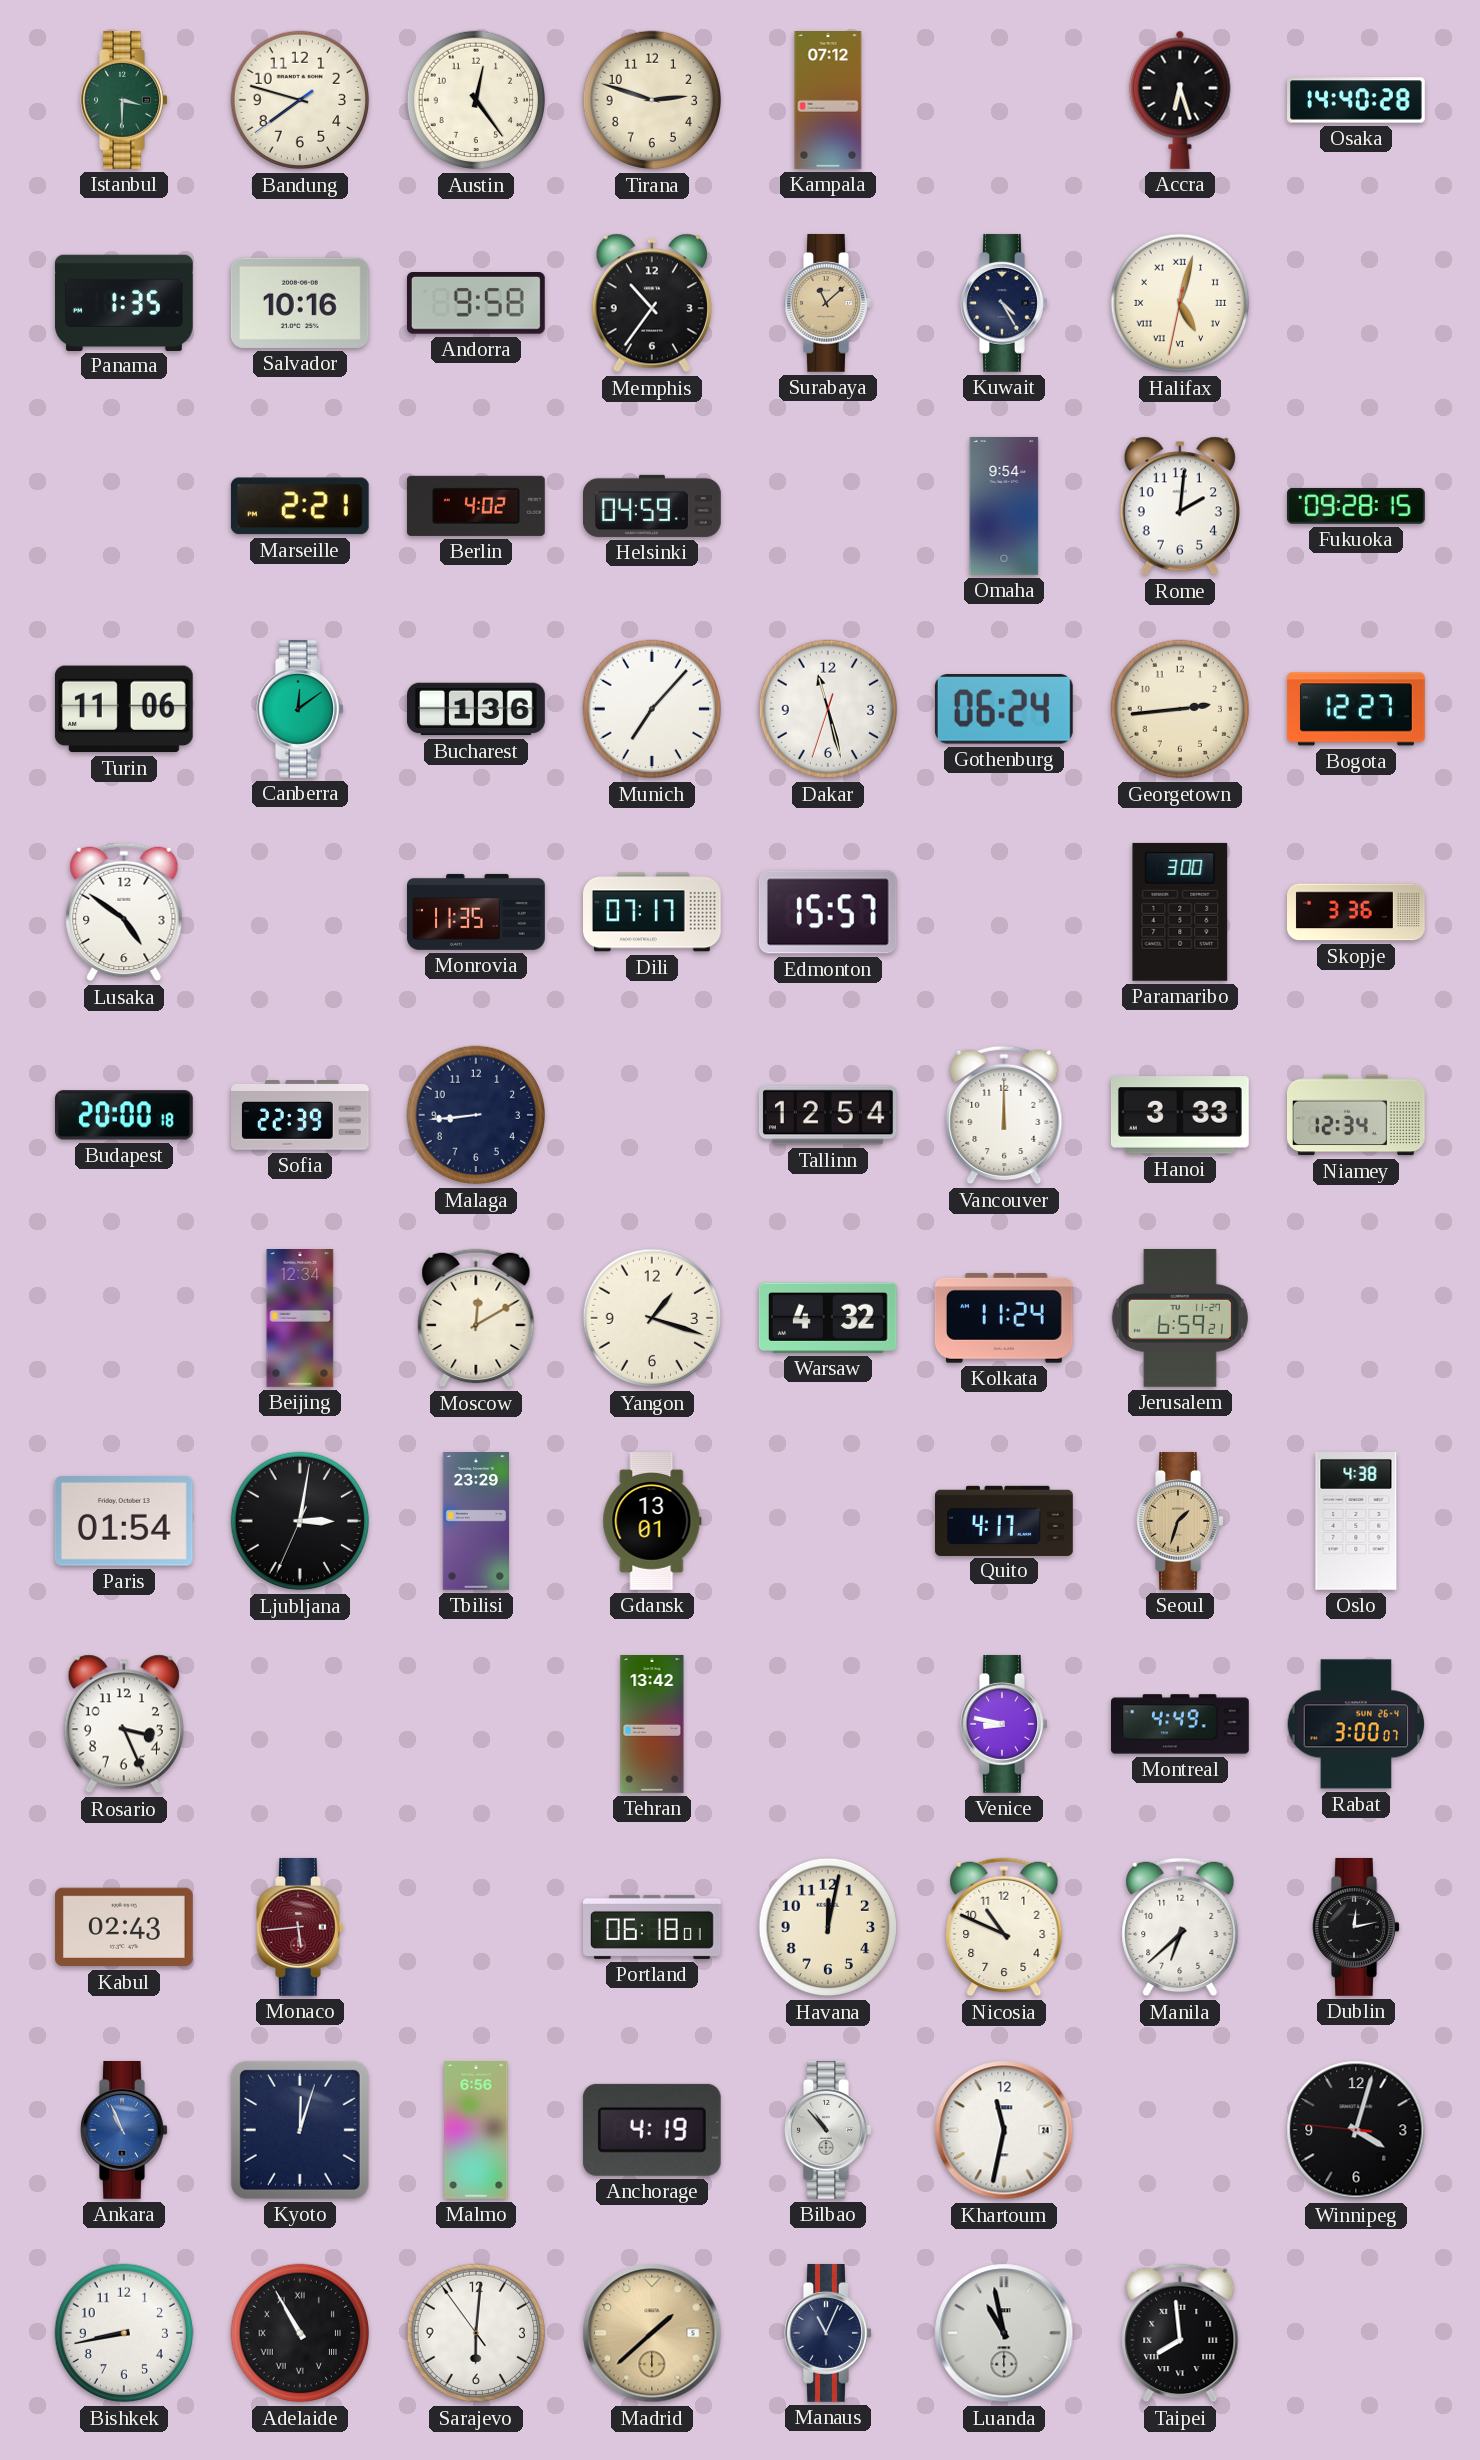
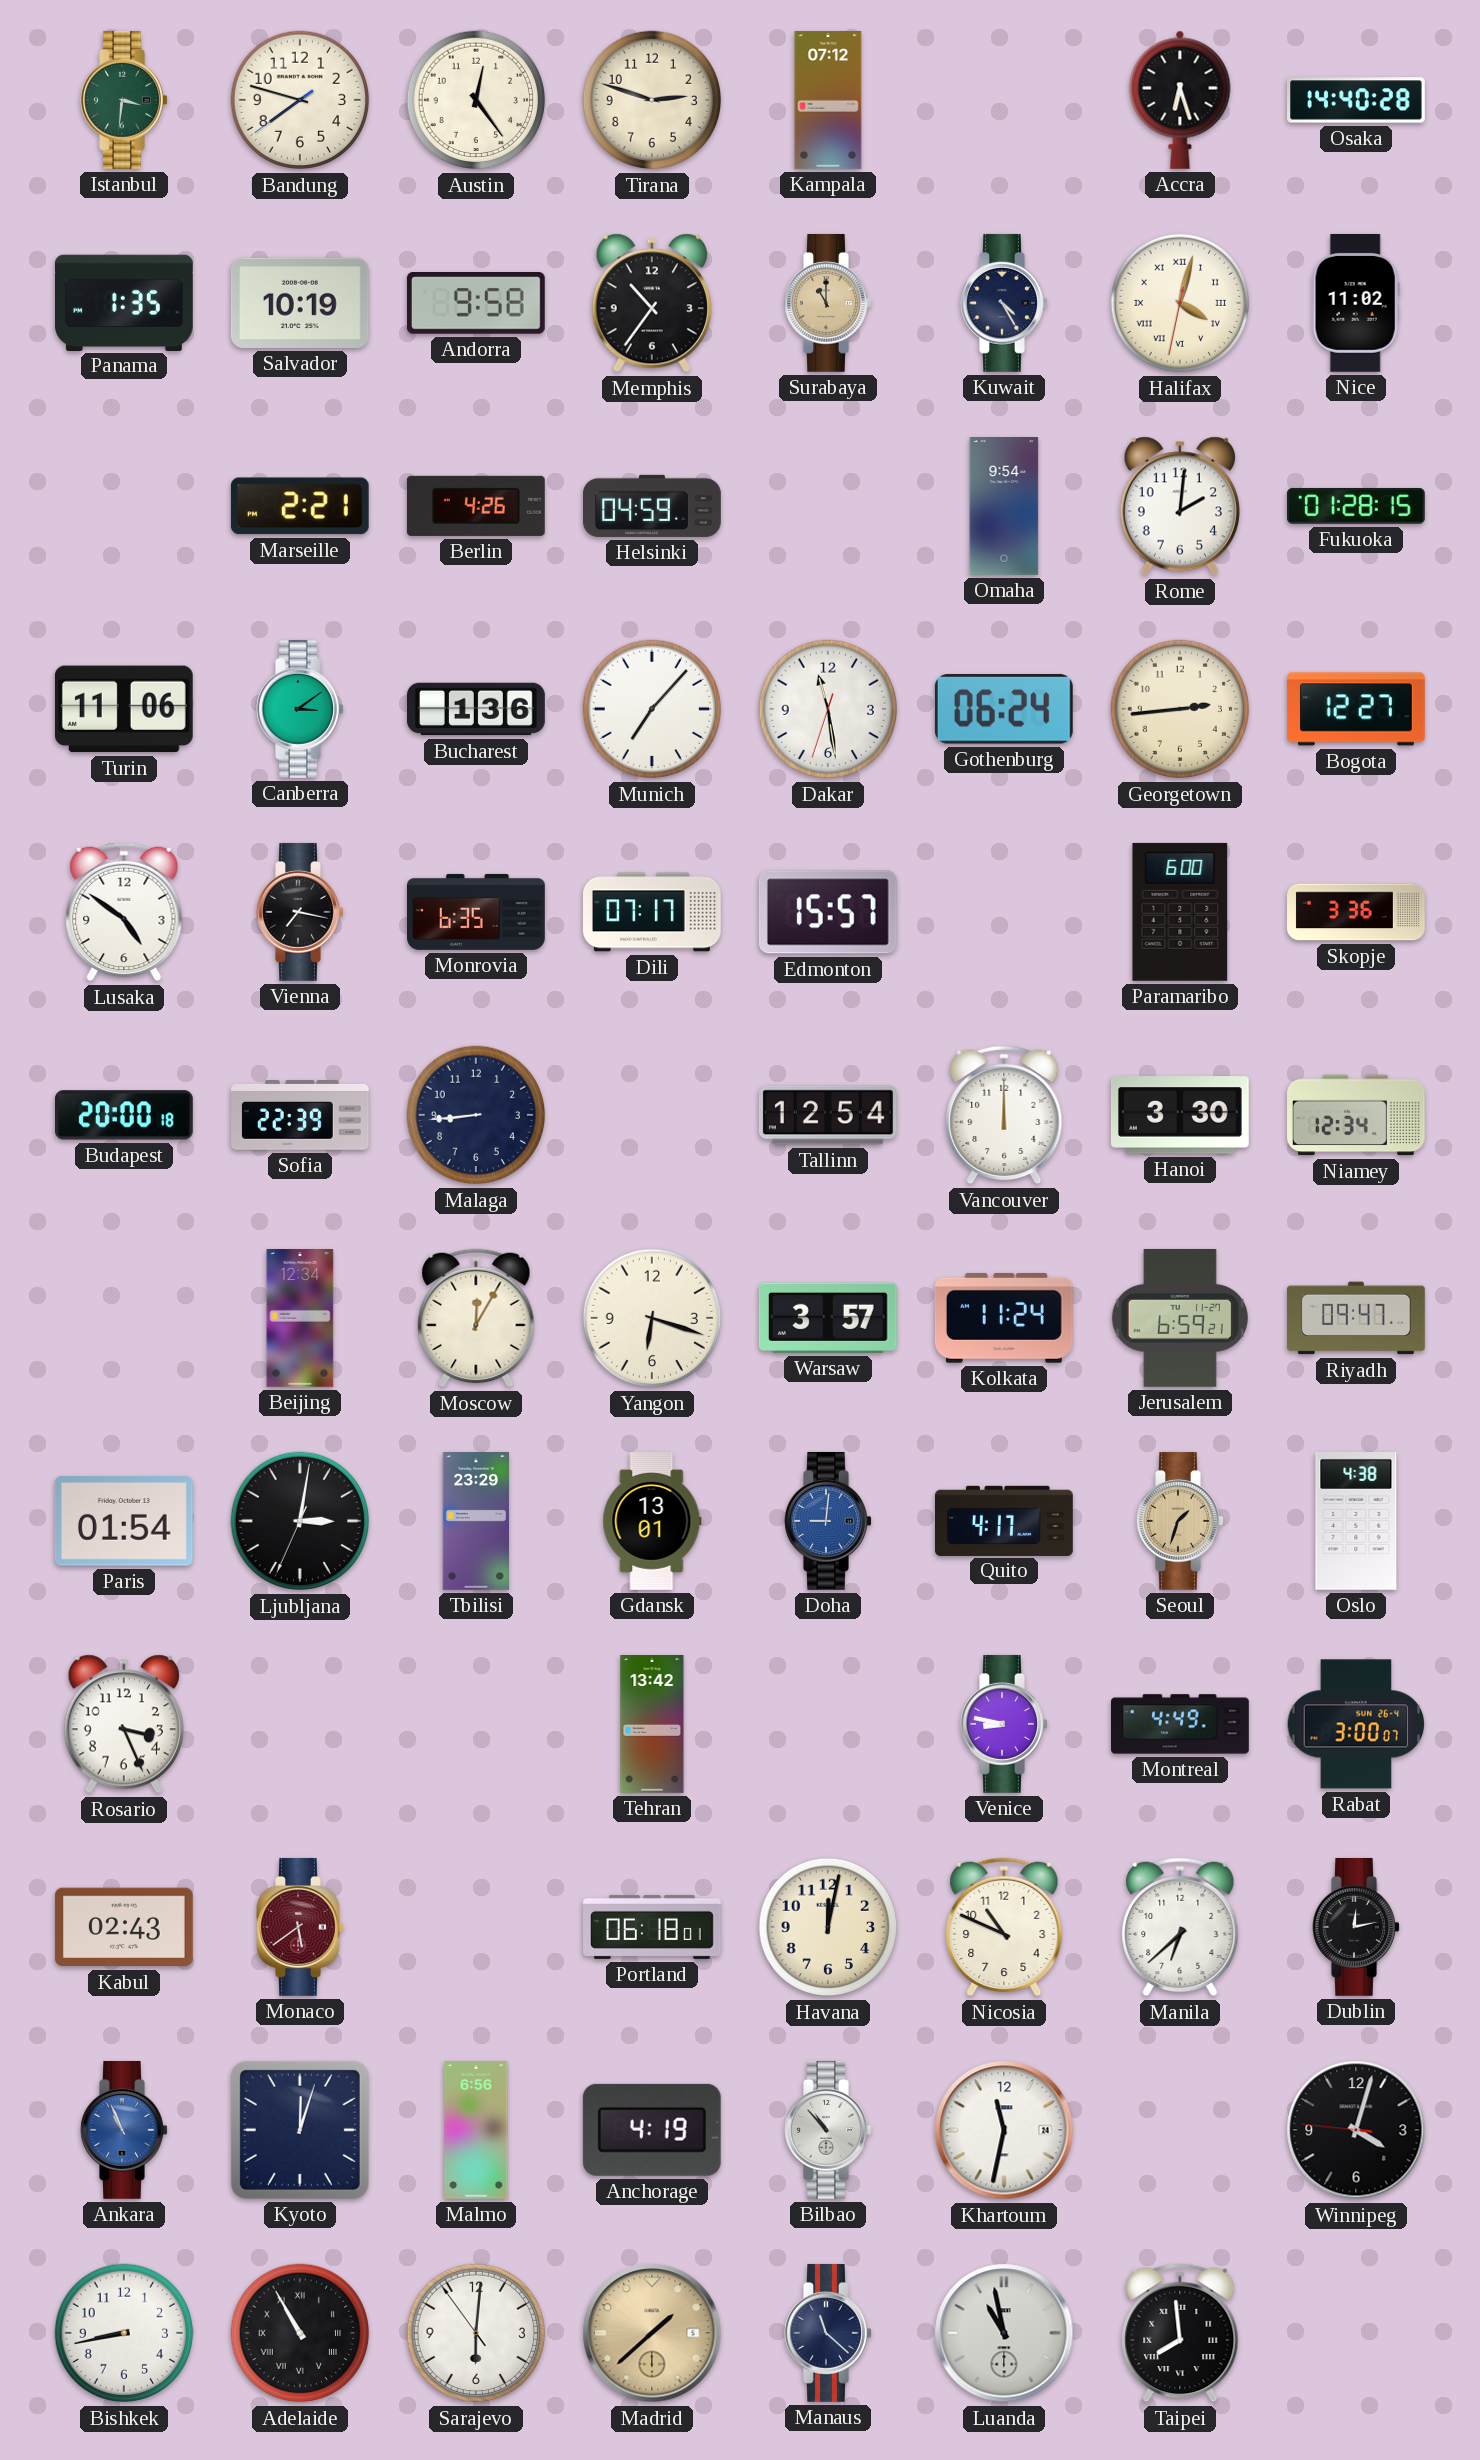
Istanbul: 3:30 -> 3:31 (124, 100)
Salvador: 10:16 -> 10:19 (300, 303)
Surabaya: 11:08 -> 11:00 (828, 303)
Halifax: 5:02 -> 4:02 (1180, 303)
Nice: none -> 11:02 (1356, 303)
Berlin: 4:02 -> 4:26 (476, 506)
Fukuoka: 09:28 -> 01:28 (1356, 506)
Canberra: 12:09 -> 3:09 (300, 709)
Dakar: 11:27 -> 11:28 (828, 709)
Vienna: none -> 7:17 (300, 912)
Monrovia: 11:35 -> 6:35 (477, 912)
Paramaribo: 3:00 -> 6:00 (1180, 912)
Hanoi: 3:33 -> 3:30 (1180, 1115)
Moscow: 12:10 -> 12:05 (476, 1318)
Yangon: 1:18 -> 6:18 (652, 1318)
Warsaw: 4:32 -> 3:57 (828, 1318)
Riyadh: none -> 09:47 (1357, 1318)
Doha: none -> 9:01 (828, 1521)
Monaco: 5:44 -> 5:39 (300, 1927)
Manaus: 11:04 -> 11:22 (828, 2333)
